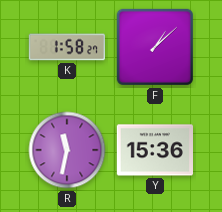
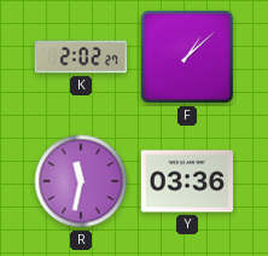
K: 1:58 -> 2:02 (81, 57)
Y: 15:36 -> 03:36 (186, 181)
